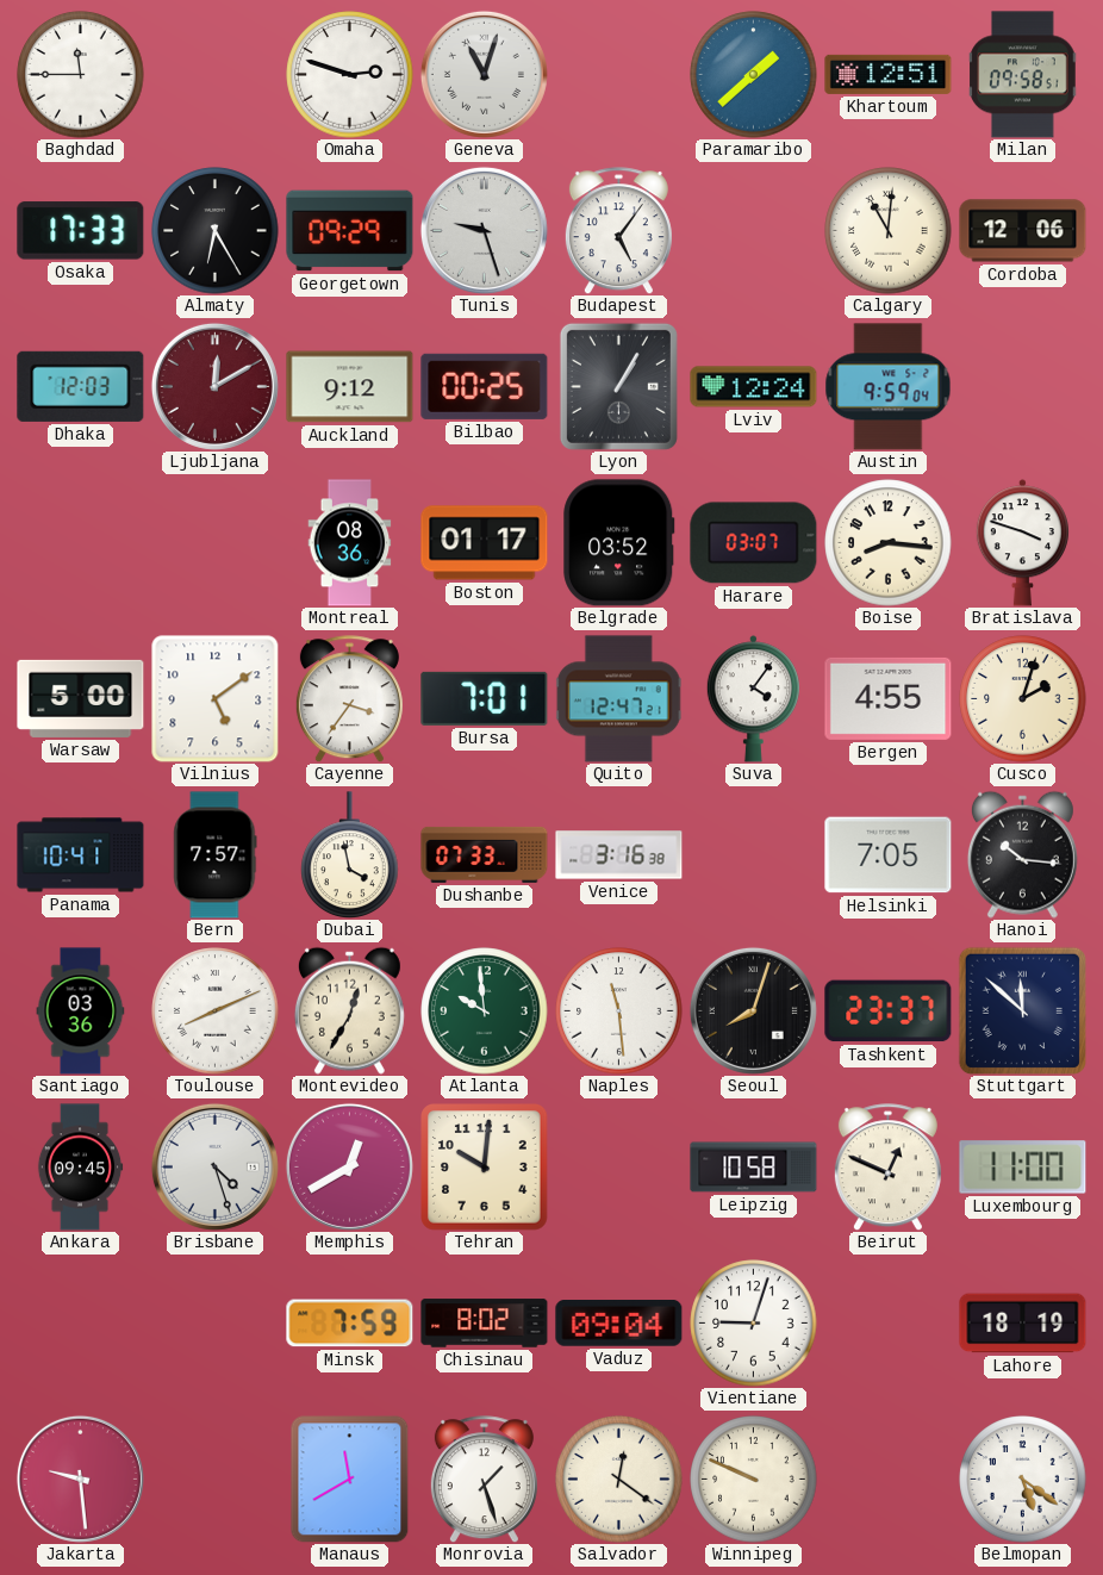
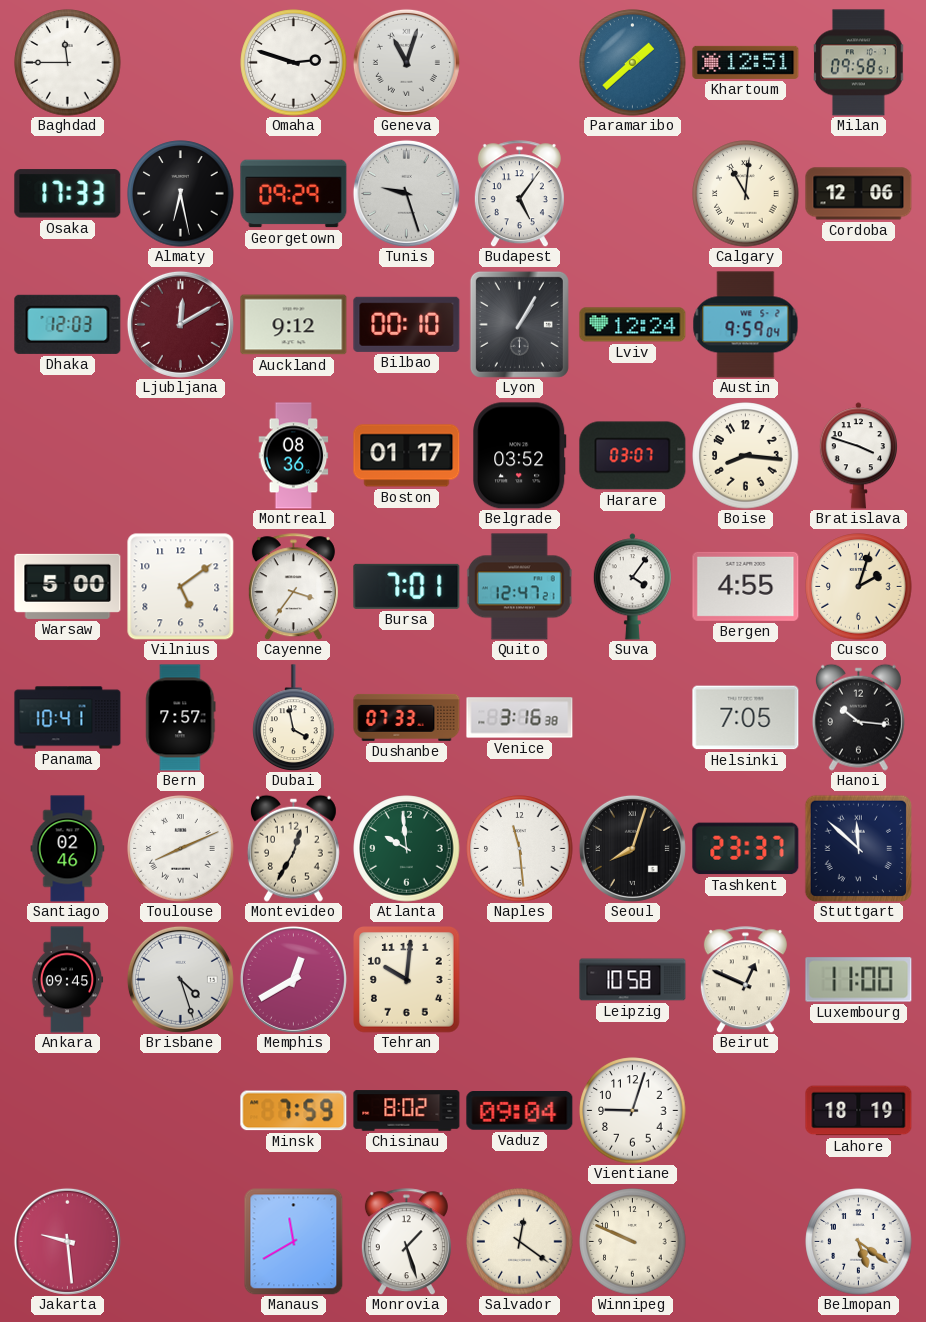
Almaty: 6:25 -> 6:28 (181, 194)
Bilbao: 00:25 -> 00:10 (407, 324)
Santiago: 03:36 -> 02:46 (68, 849)
